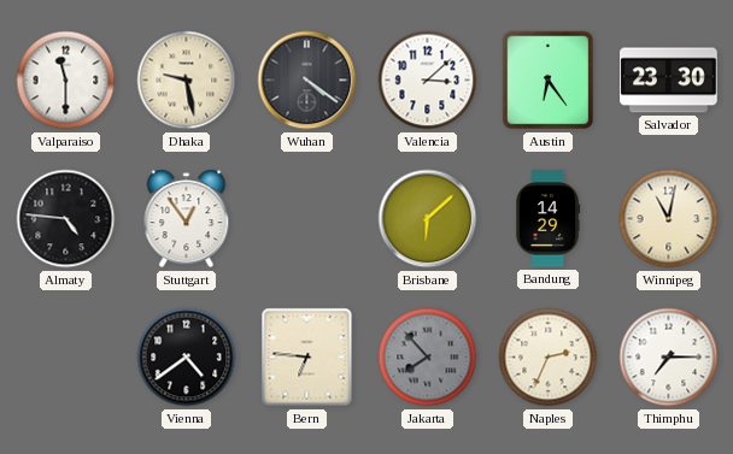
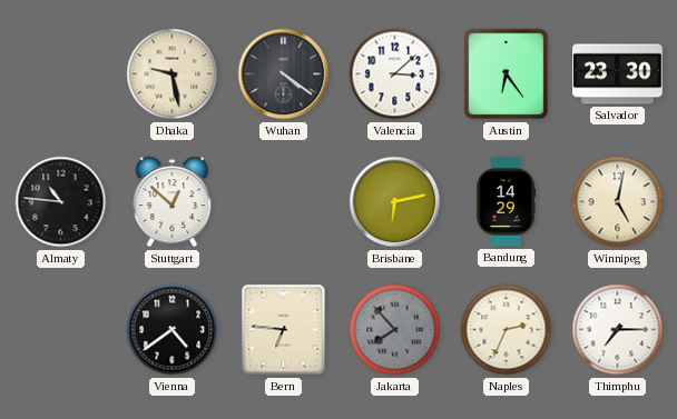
Valparaiso: 11:30 -> none (66, 81)
Almaty: 4:46 -> 10:46 (61, 202)
Stuttgart: 12:54 -> 12:52 (173, 202)
Brisbane: 6:08 -> 6:13 (395, 202)
Winnipeg: 11:02 -> 5:02 (618, 202)
